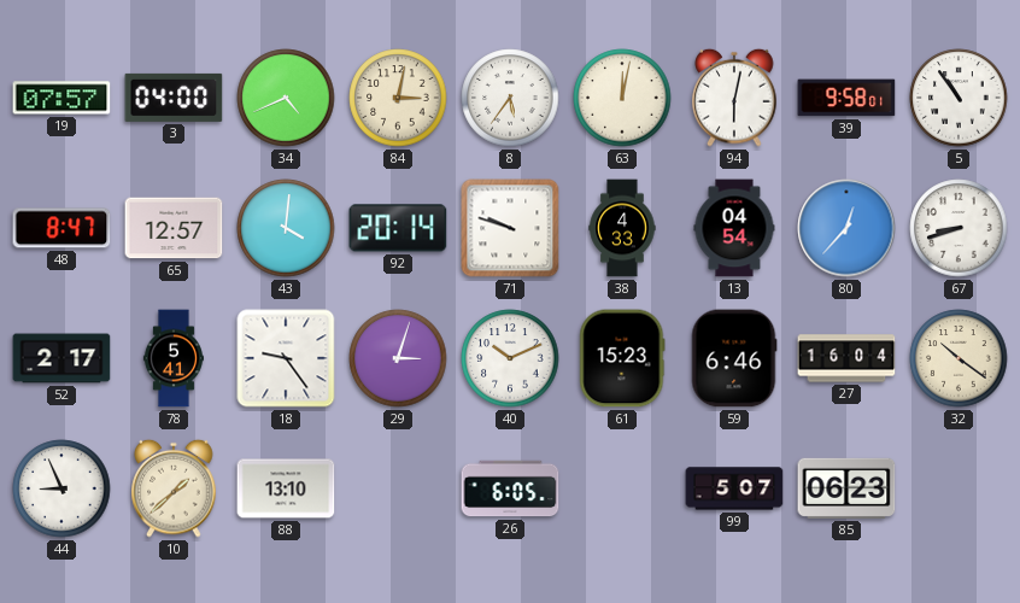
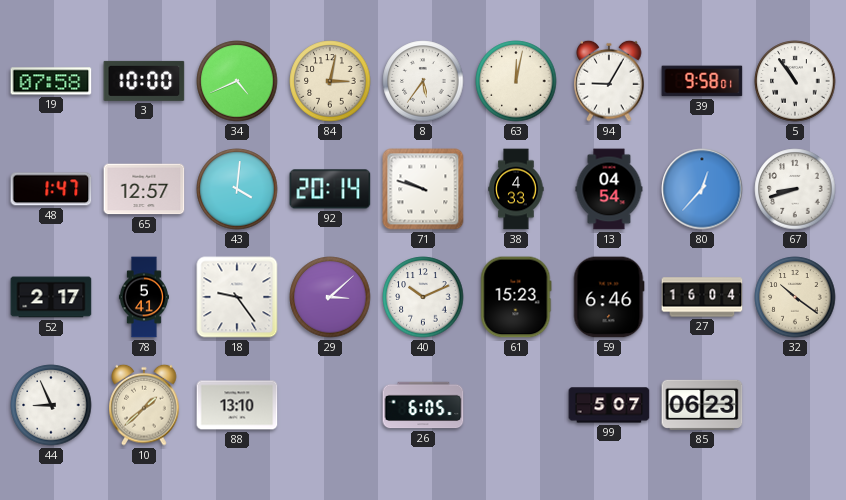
19: 07:57 -> 07:58 (51, 81)
3: 04:00 -> 10:00 (144, 81)
94: 6:02 -> 9:05 (609, 81)
48: 8:47 -> 1:47 (51, 189)
29: 3:03 -> 3:08 (330, 297)
